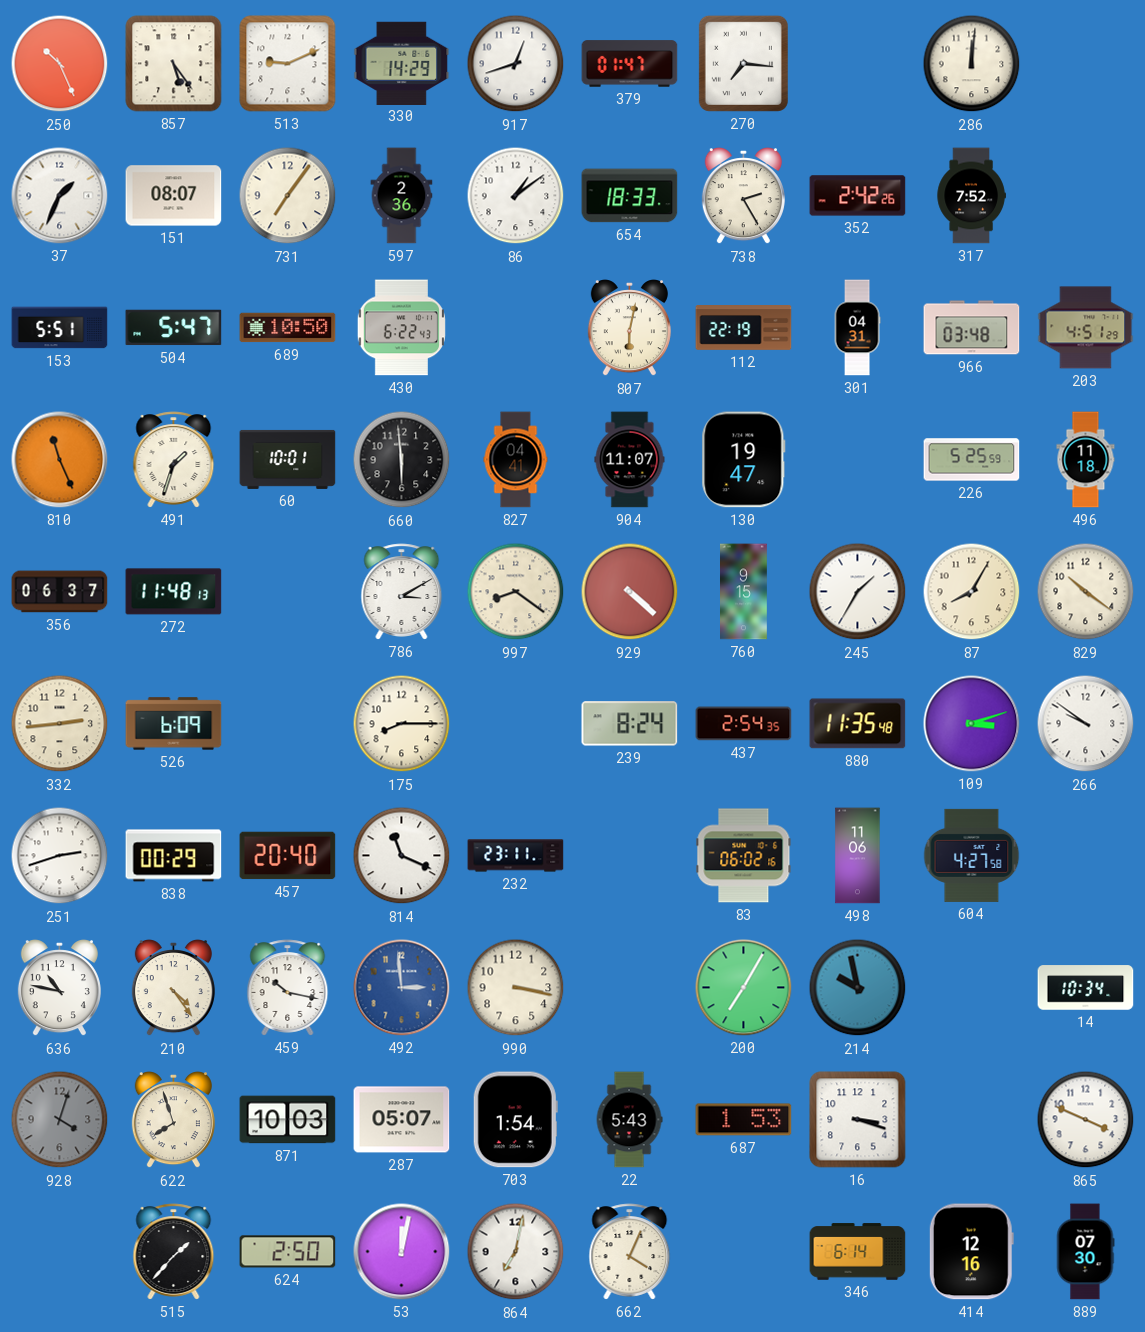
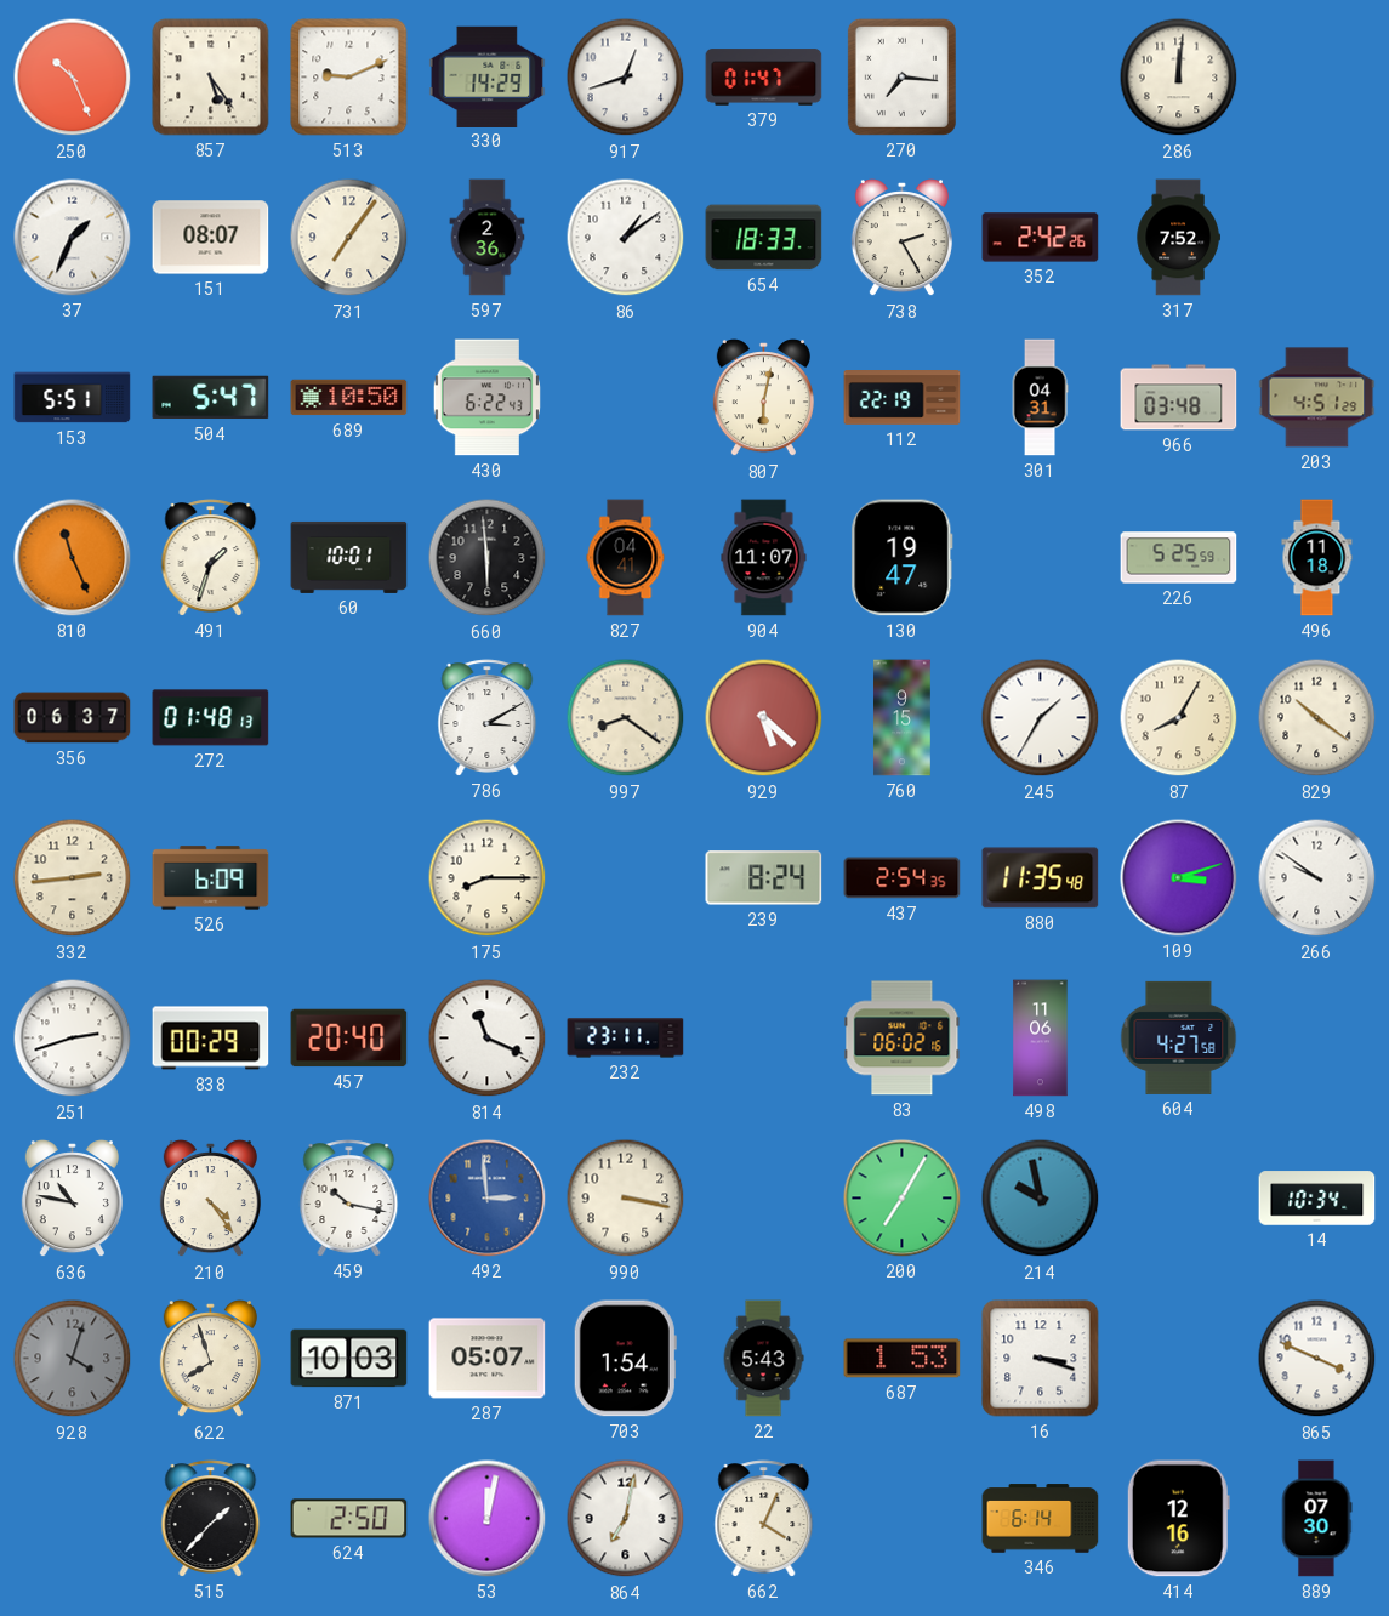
272: 11:48 -> 01:48 (211, 718)
929: 4:22 -> 5:22 (764, 718)
